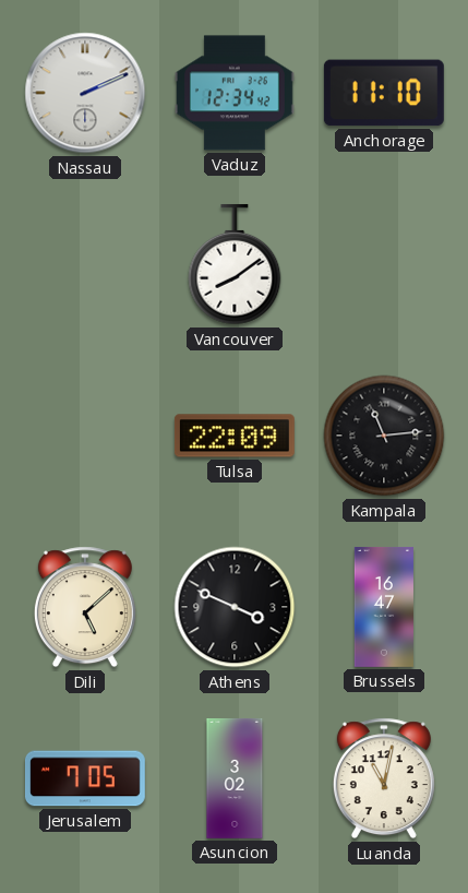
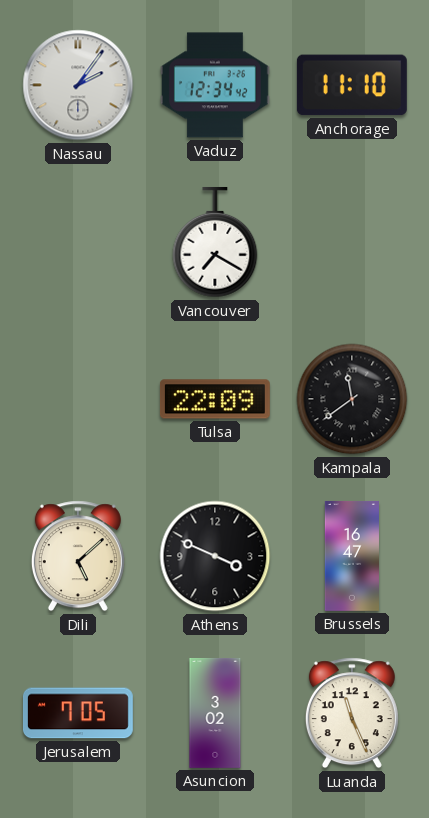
Nassau: 2:11 -> 2:06 (78, 85)
Vancouver: 8:09 -> 7:20 (215, 242)
Kampala: 11:14 -> 11:39 (352, 399)
Luanda: 11:02 -> 11:26 (352, 713)
